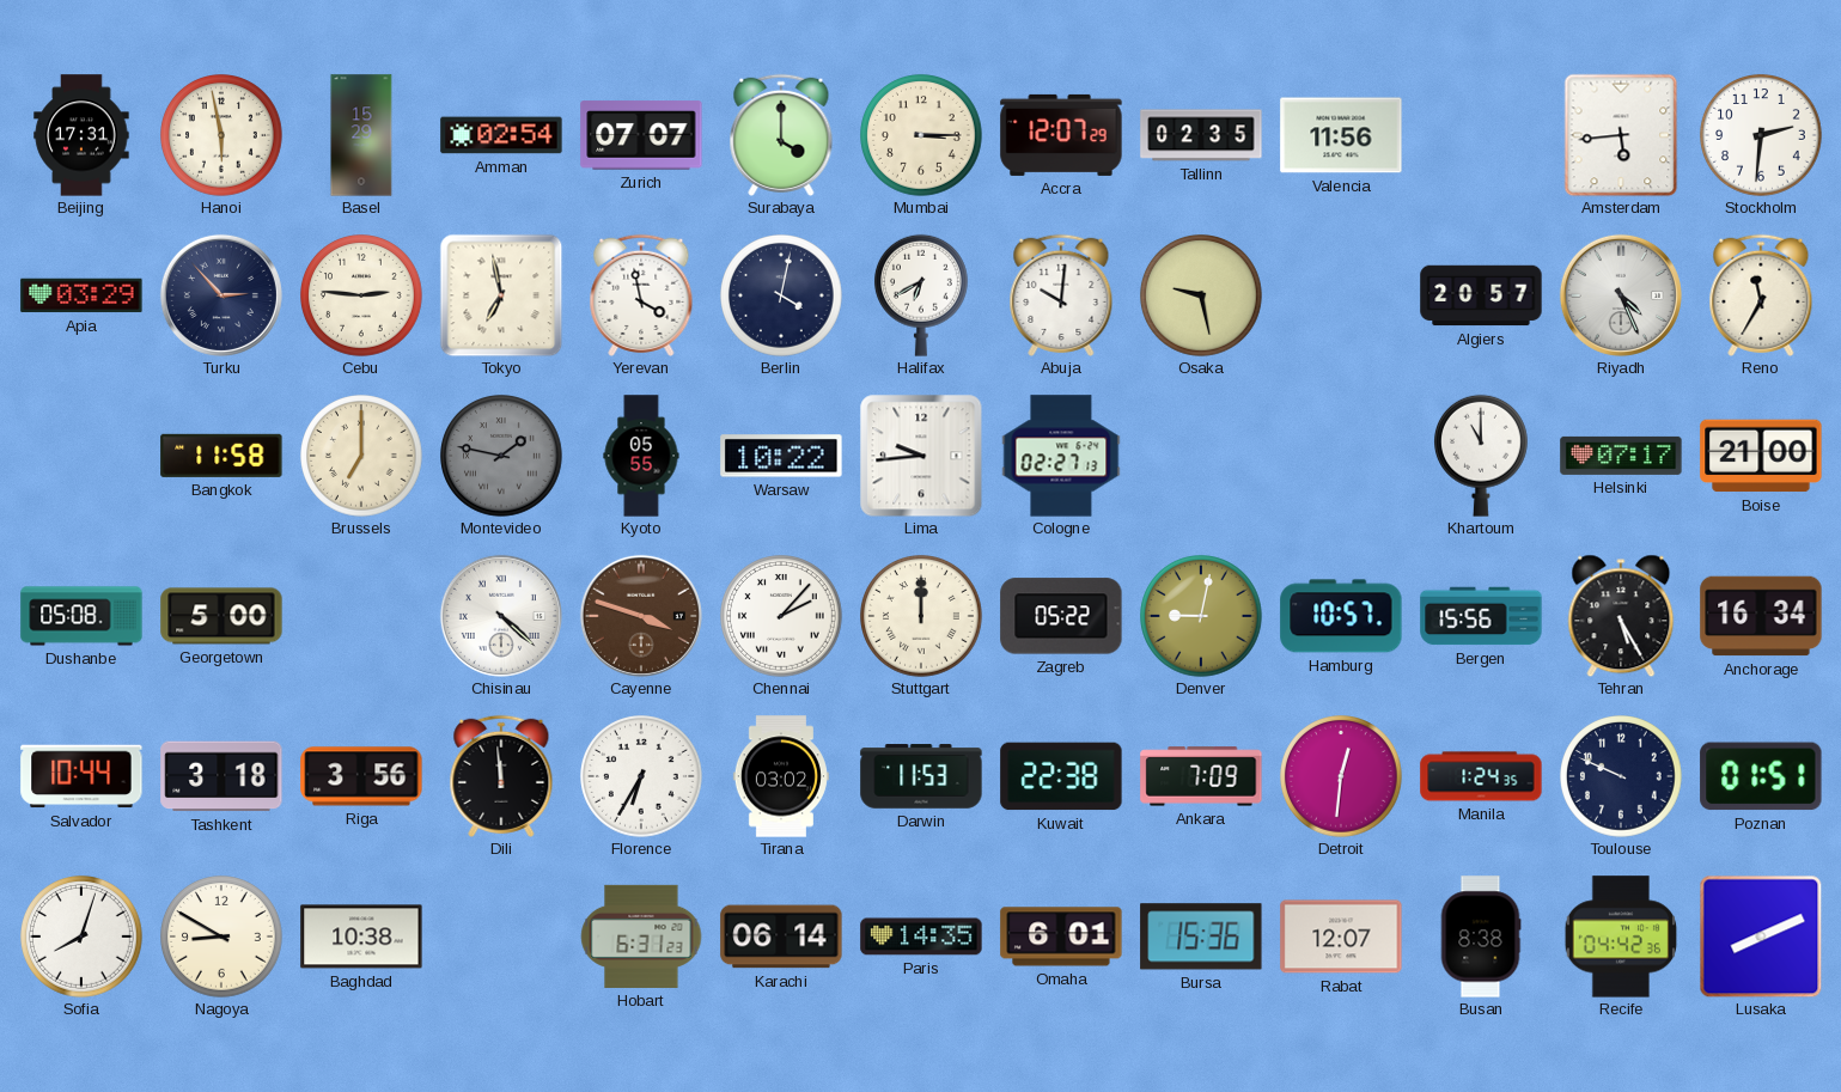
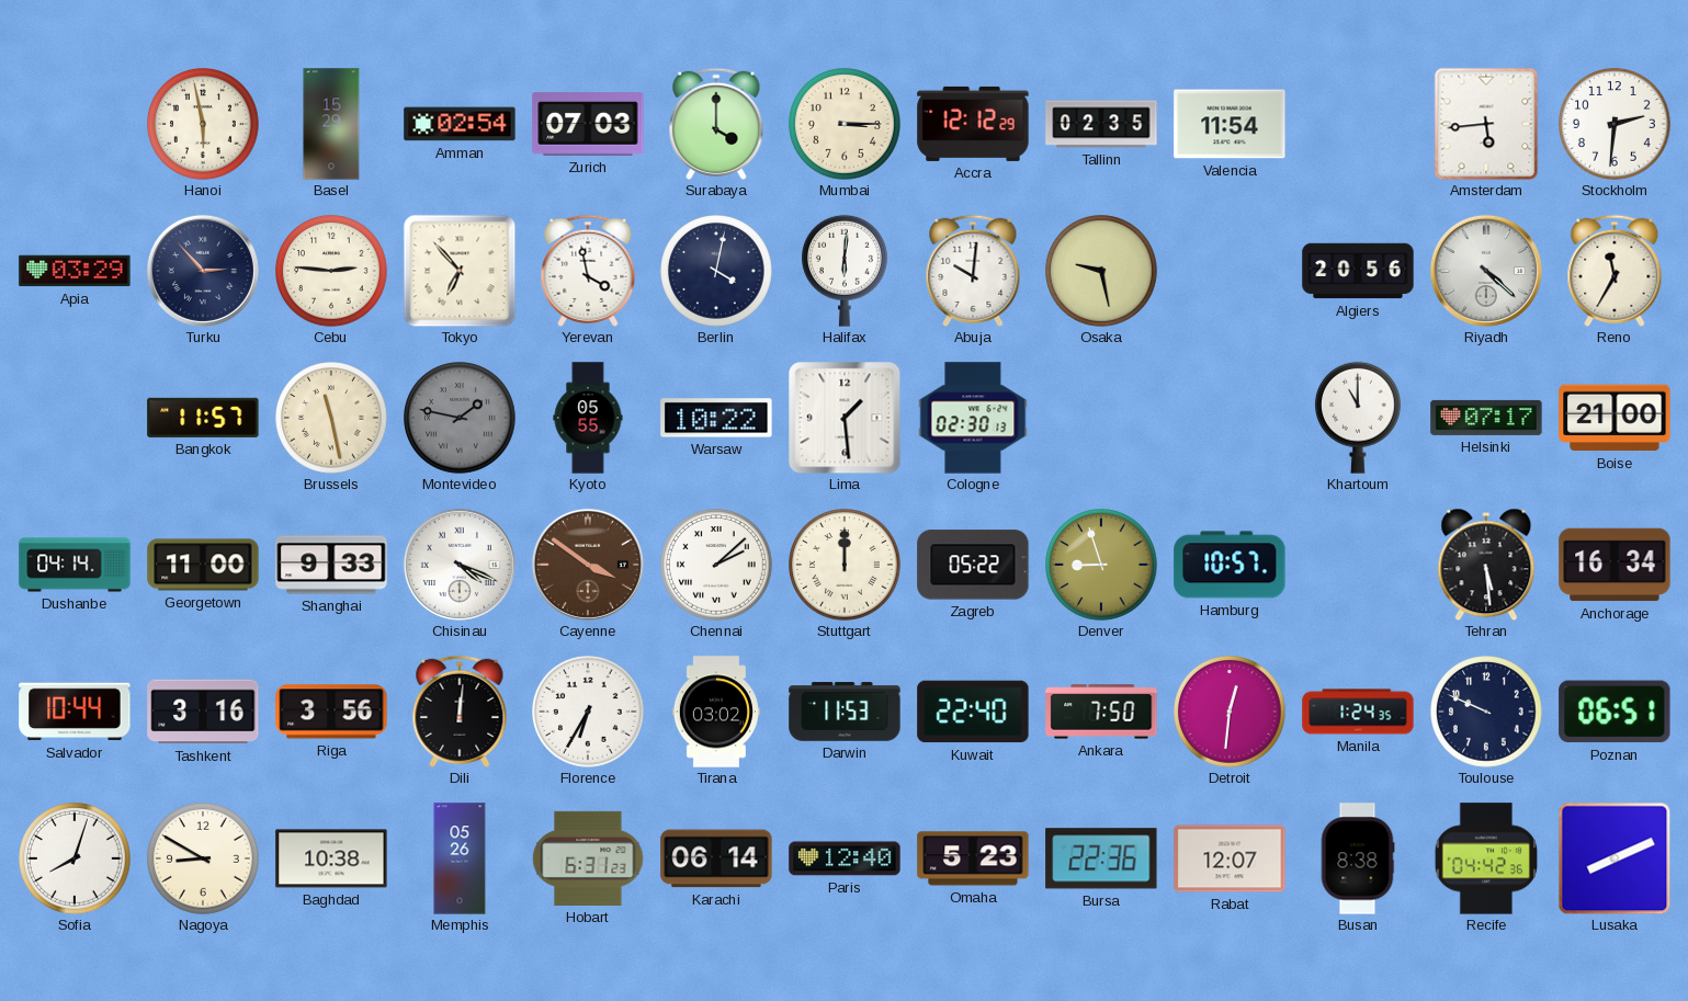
Beijing: 17:31 -> none (81, 135)
Zurich: 07:07 -> 07:03 (588, 124)
Accra: 12:07 -> 12:12 (973, 124)
Valencia: 11:56 -> 11:54 (1230, 124)
Tokyo: 6:58 -> 6:53 (460, 271)
Halifax: 6:40 -> 6:01 (846, 271)
Algiers: 20:57 -> 20:56 (1358, 271)
Riyadh: 4:26 -> 4:22 (1486, 271)
Bangkok: 11:58 -> 11:57 (203, 418)
Brussels: 7:00 -> 11:28 (332, 419)
Lima: 9:44 -> 1:29 (845, 418)
Cologne: 02:27 -> 02:30 (973, 418)
Dushanbe: 05:08 -> 04:14 (75, 565)
Georgetown: 5:00 -> 11:00 (203, 565)
Shanghai: none -> 9:33 (331, 565)
Chisinau: 4:22 -> 4:19 (460, 565)
Cayenne: 3:48 -> 3:51 (588, 565)
Chennai: 2:07 -> 2:08 (717, 566)
Denver: 9:02 -> 8:57 (1102, 566)
Bergen: 15:56 -> none (1481, 616)
Tehran: 5:25 -> 5:29 (1486, 565)
Tashkent: 3:18 -> 3:16 (203, 712)
Dili: 11:59 -> 12:01 (460, 712)
Kuwait: 22:38 -> 22:40 (973, 712)
Ankara: 7:09 -> 7:50 (1101, 712)
Poznan: 01:51 -> 06:51 (1615, 712)
Memphis: none -> 05:26 (460, 858)
Paris: 14:35 -> 12:40 (845, 858)
Omaha: 6:01 -> 5:23 (973, 858)
Bursa: 15:36 -> 22:36 (1101, 858)
